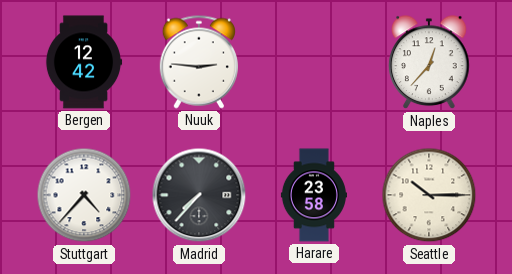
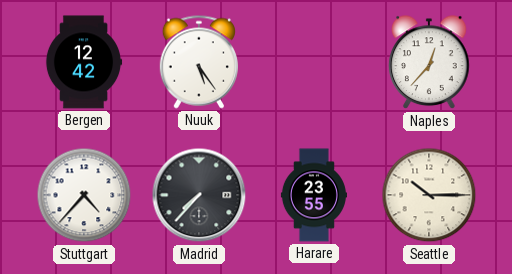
Nuuk: 2:46 -> 5:24 (199, 62)
Harare: 23:58 -> 23:55 (314, 195)
